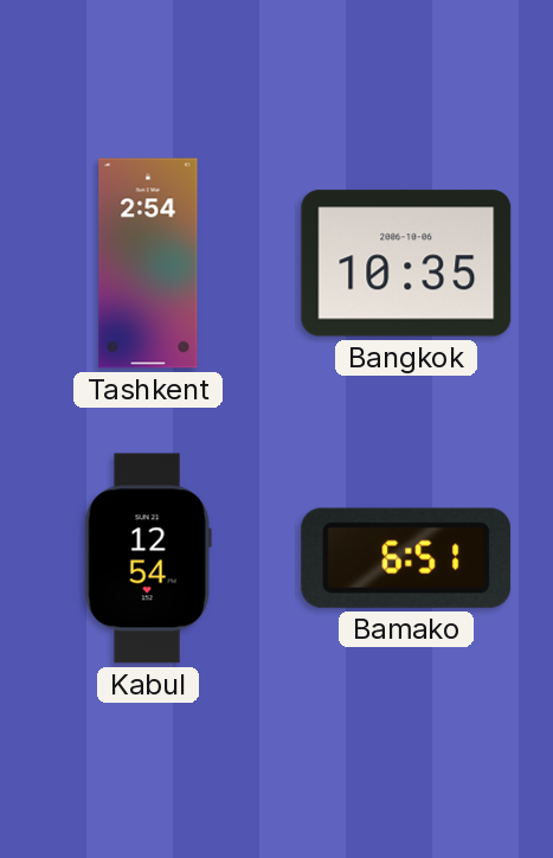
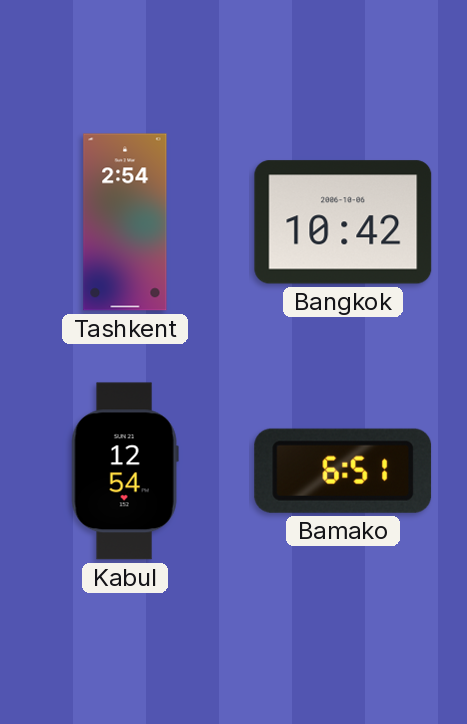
Bangkok: 10:35 -> 10:42 (343, 222)
